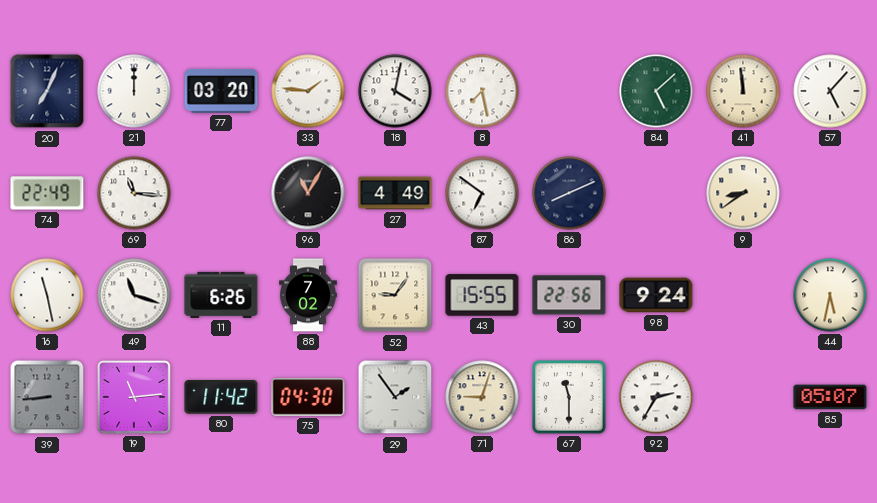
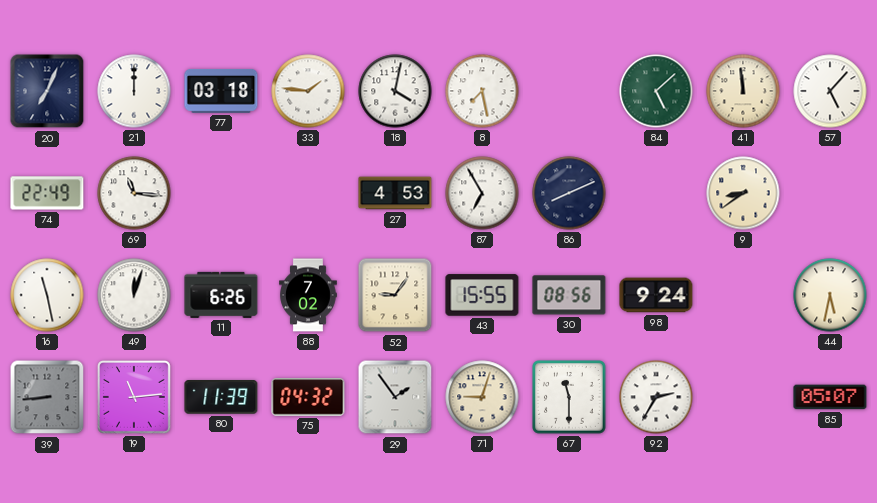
77: 03:20 -> 03:18 (221, 91)
96: 11:05 -> none (308, 193)
27: 4:49 -> 4:53 (395, 193)
87: 6:51 -> 6:55 (482, 193)
49: 11:18 -> 12:03 (134, 295)
30: 22:56 -> 08:56 (569, 295)
80: 11:42 -> 11:39 (221, 397)
75: 04:30 -> 04:32 (308, 397)
